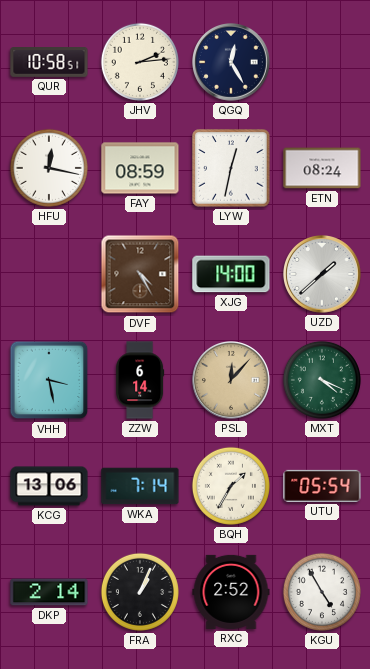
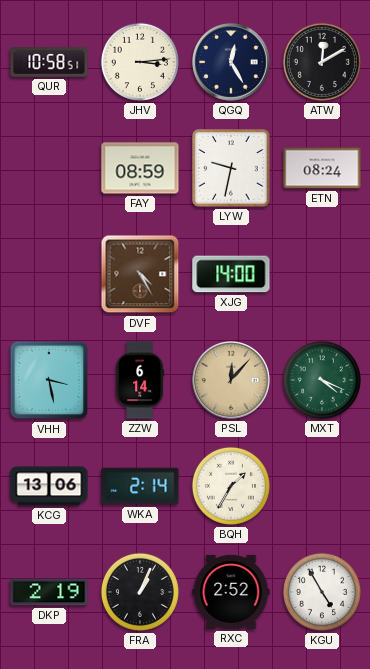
JHV: 2:14 -> 3:14 (140, 62)
ATW: none -> 12:10 (322, 62)
HFU: 12:17 -> none (49, 168)
LYW: 12:32 -> 9:32 (231, 168)
UZD: 1:38 -> none (323, 275)
WKA: 7:14 -> 2:14 (140, 486)
UTU: 05:54 -> none (322, 486)
DKP: 2:14 -> 2:19 (49, 592)
